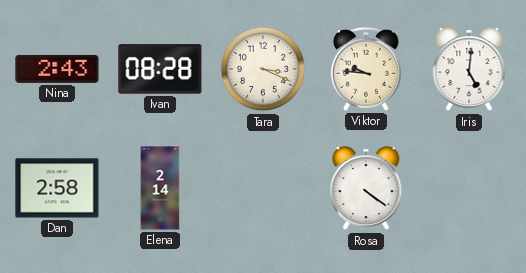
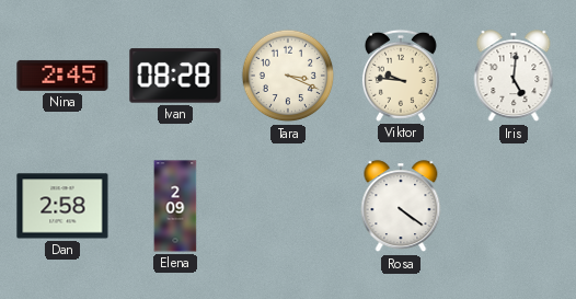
Nina: 2:43 -> 2:45 (62, 76)
Elena: 2:14 -> 2:09 (175, 206)
